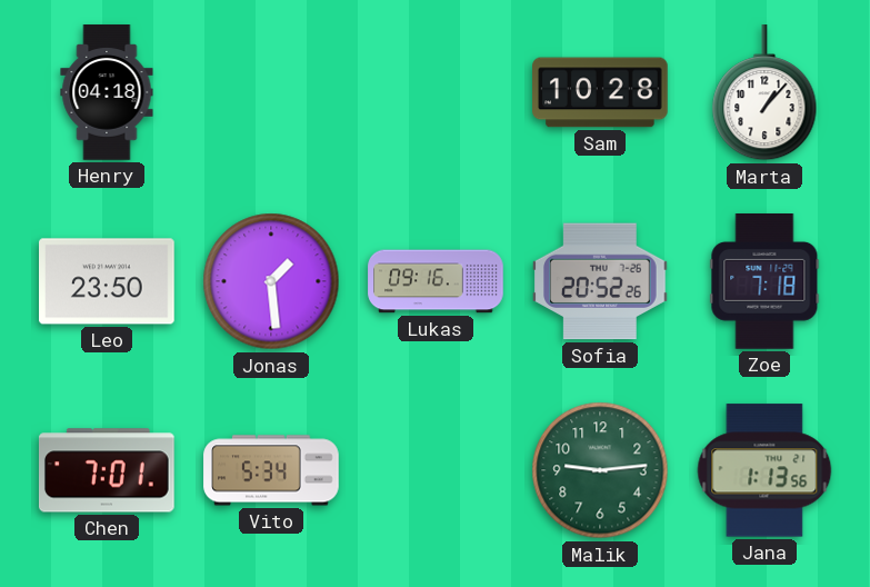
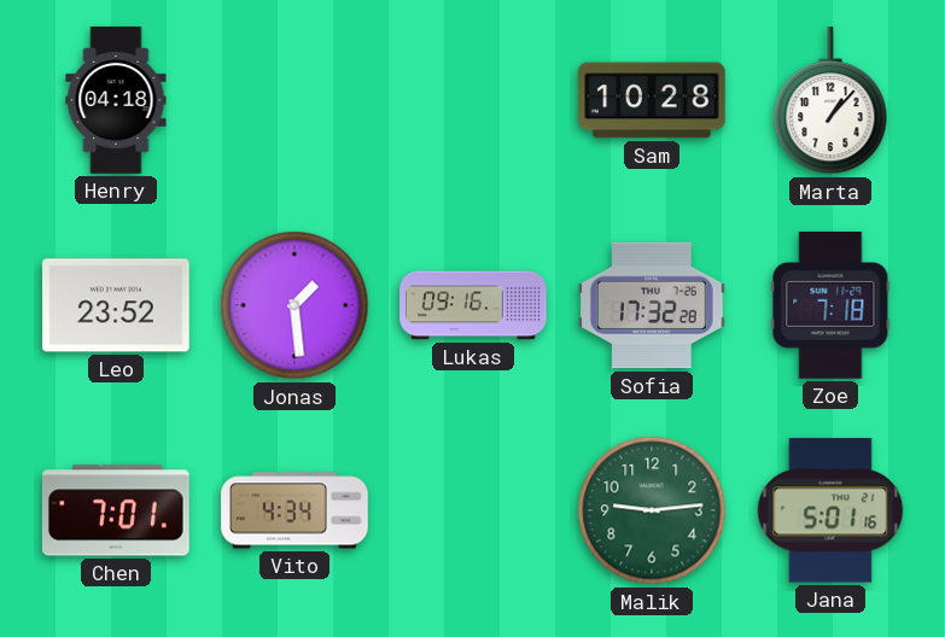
Leo: 23:50 -> 23:52 (117, 305)
Sofia: 20:52 -> 17:32 (653, 305)
Vito: 5:34 -> 4:34 (294, 510)
Jana: 1:13 -> 5:01 (830, 510)
